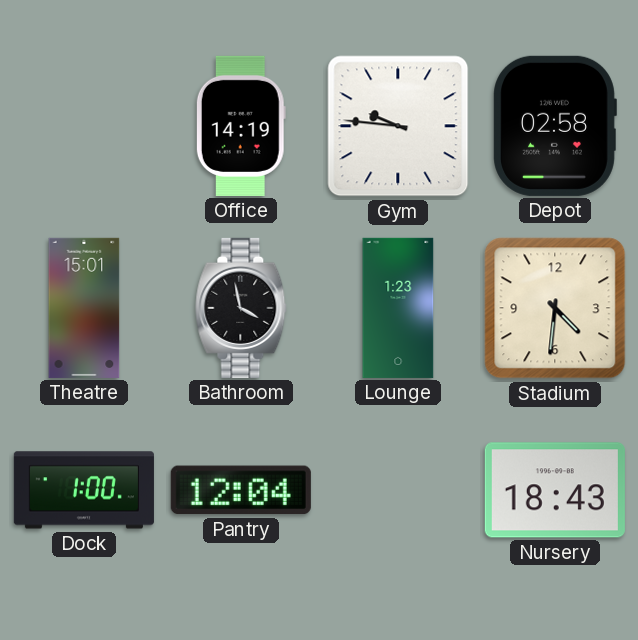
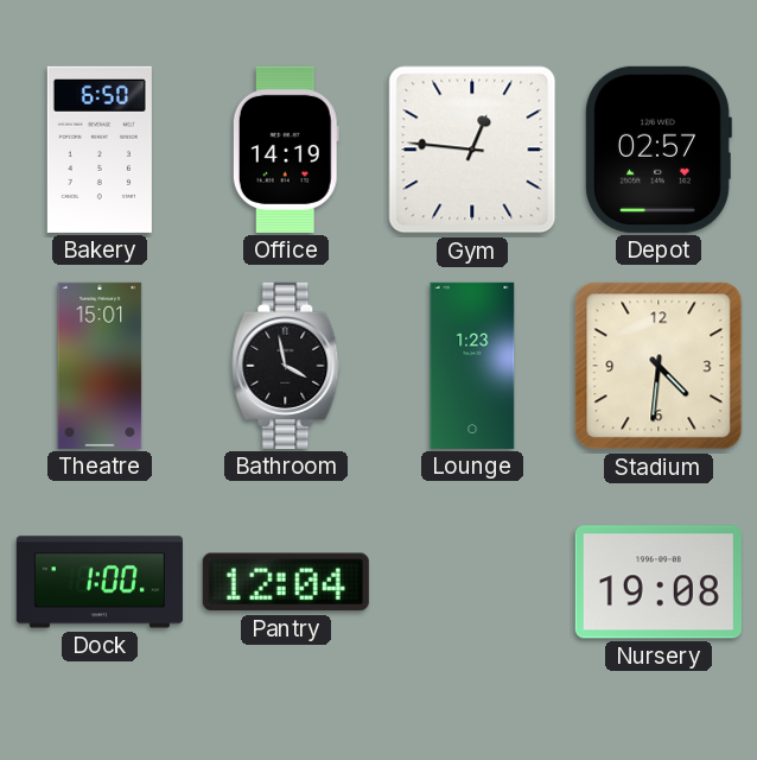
Bakery: none -> 6:50 (100, 150)
Gym: 9:46 -> 12:46 (472, 150)
Depot: 02:58 -> 02:57 (659, 150)
Nursery: 18:43 -> 19:08 (659, 582)
